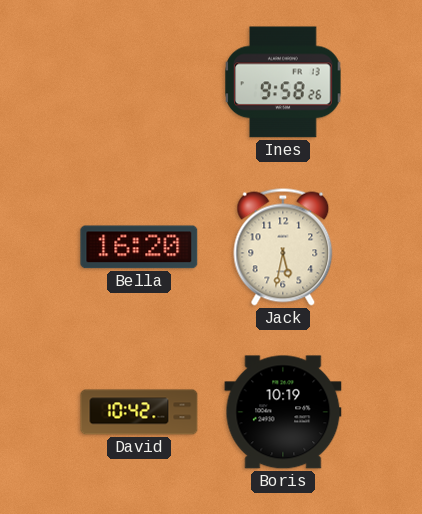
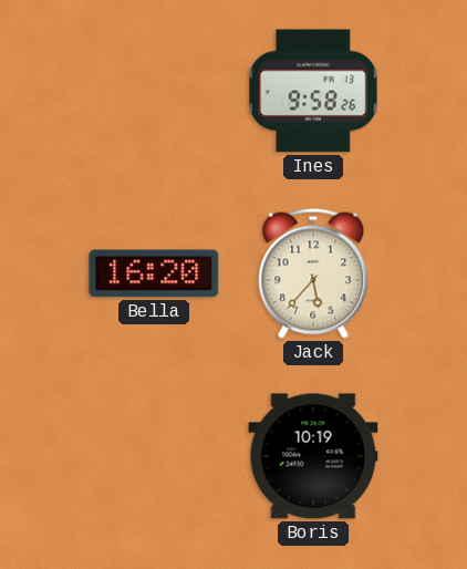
Jack: 5:32 -> 5:37 (313, 273)
David: 10:42 -> none (139, 412)
